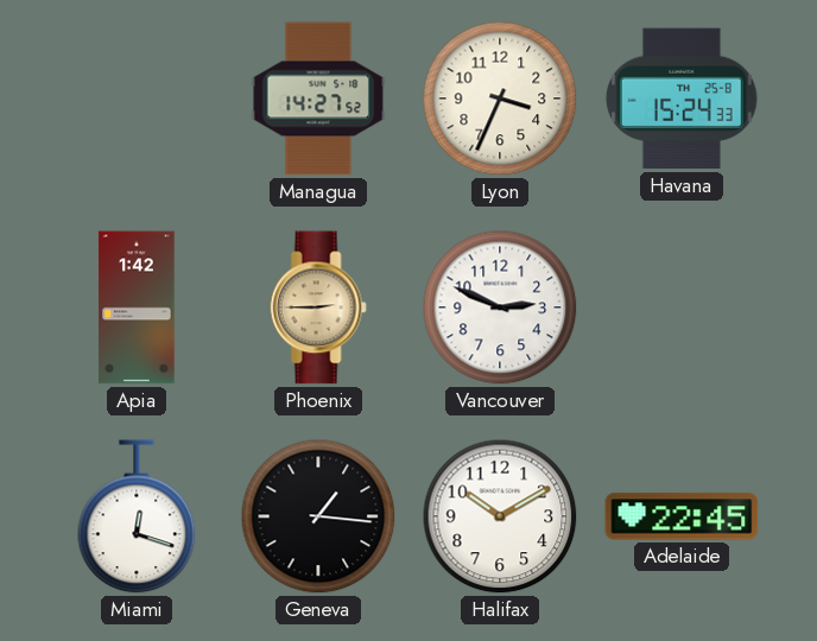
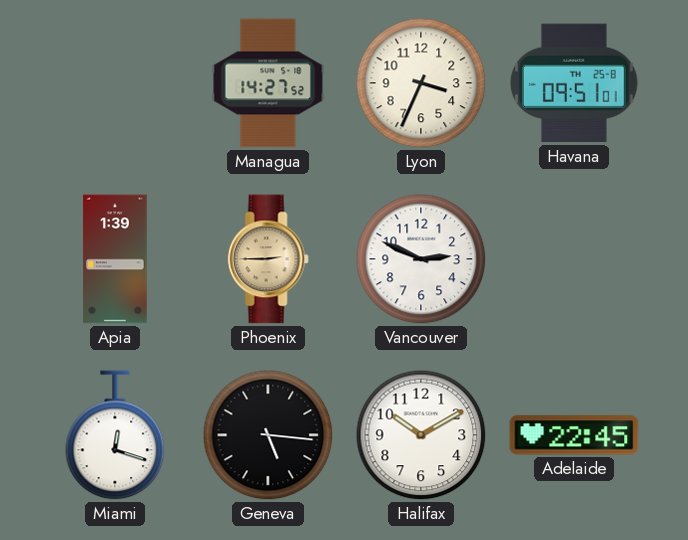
Havana: 15:24 -> 09:51 (574, 83)
Apia: 1:42 -> 1:39 (115, 259)
Geneva: 1:16 -> 5:16 (268, 435)
